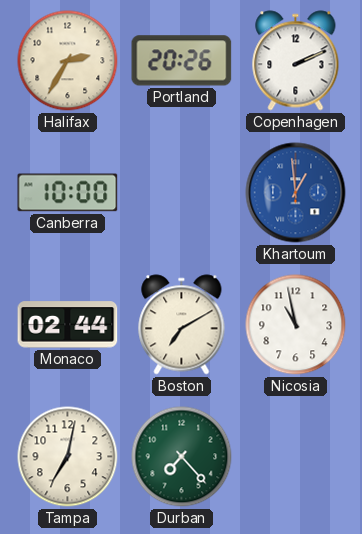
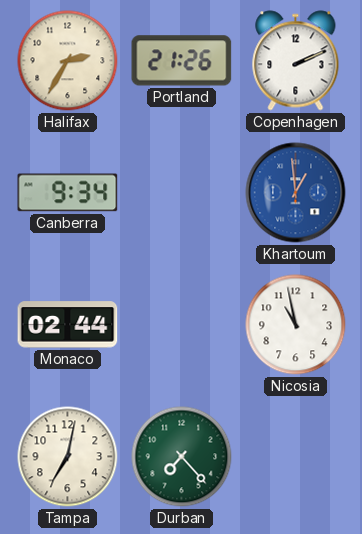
Portland: 20:26 -> 21:26 (182, 61)
Canberra: 10:00 -> 9:34 (68, 193)
Boston: 7:10 -> none (182, 325)
